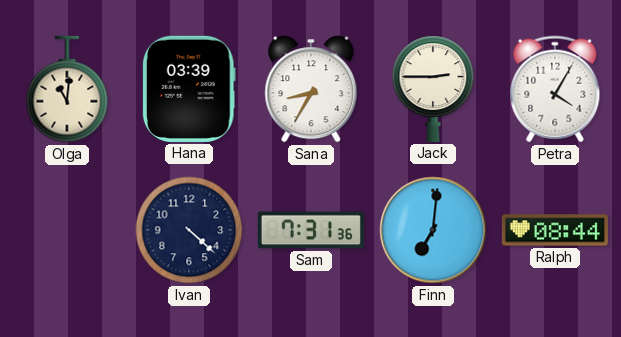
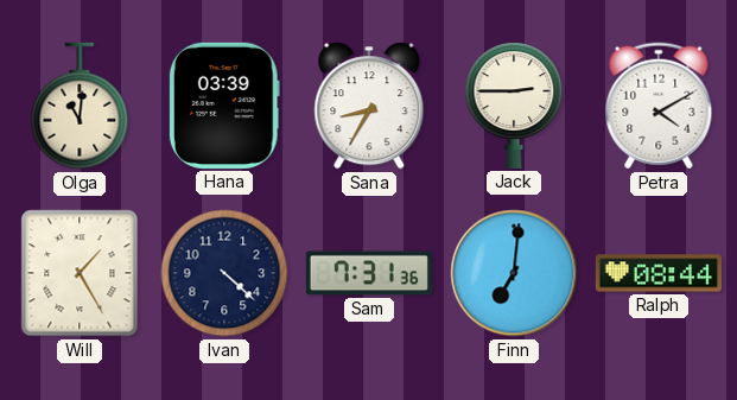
Petra: 4:05 -> 4:10 (659, 106)
Will: none -> 1:25 (80, 273)
